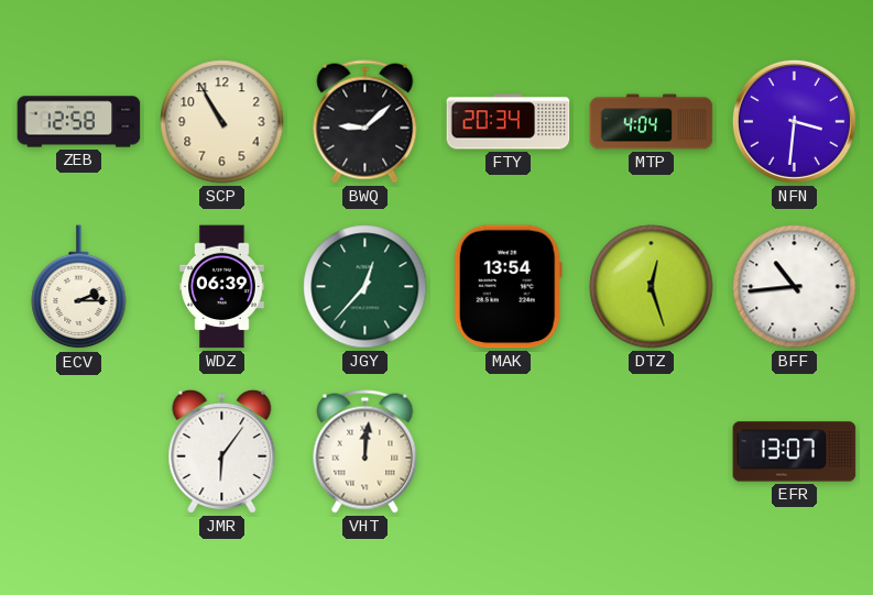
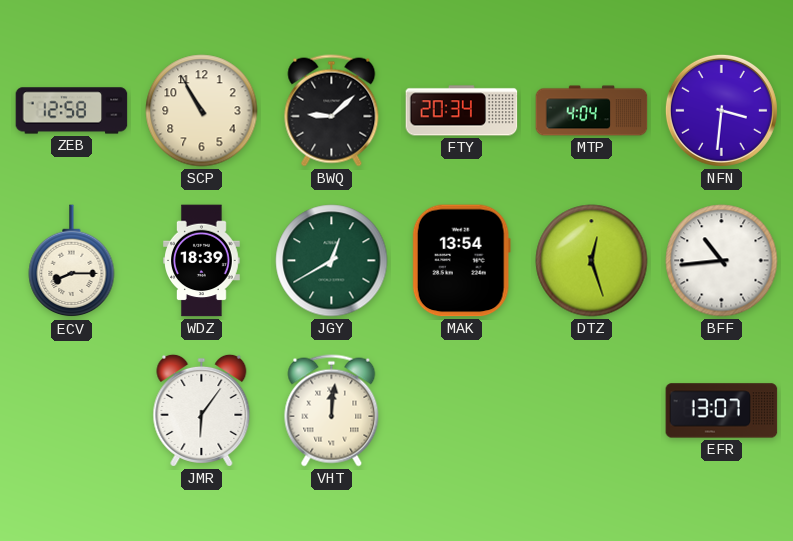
ECV: 2:15 -> 8:15 (72, 261)
WDZ: 06:39 -> 18:39 (202, 261)
JGY: 12:37 -> 12:40 (332, 261)
